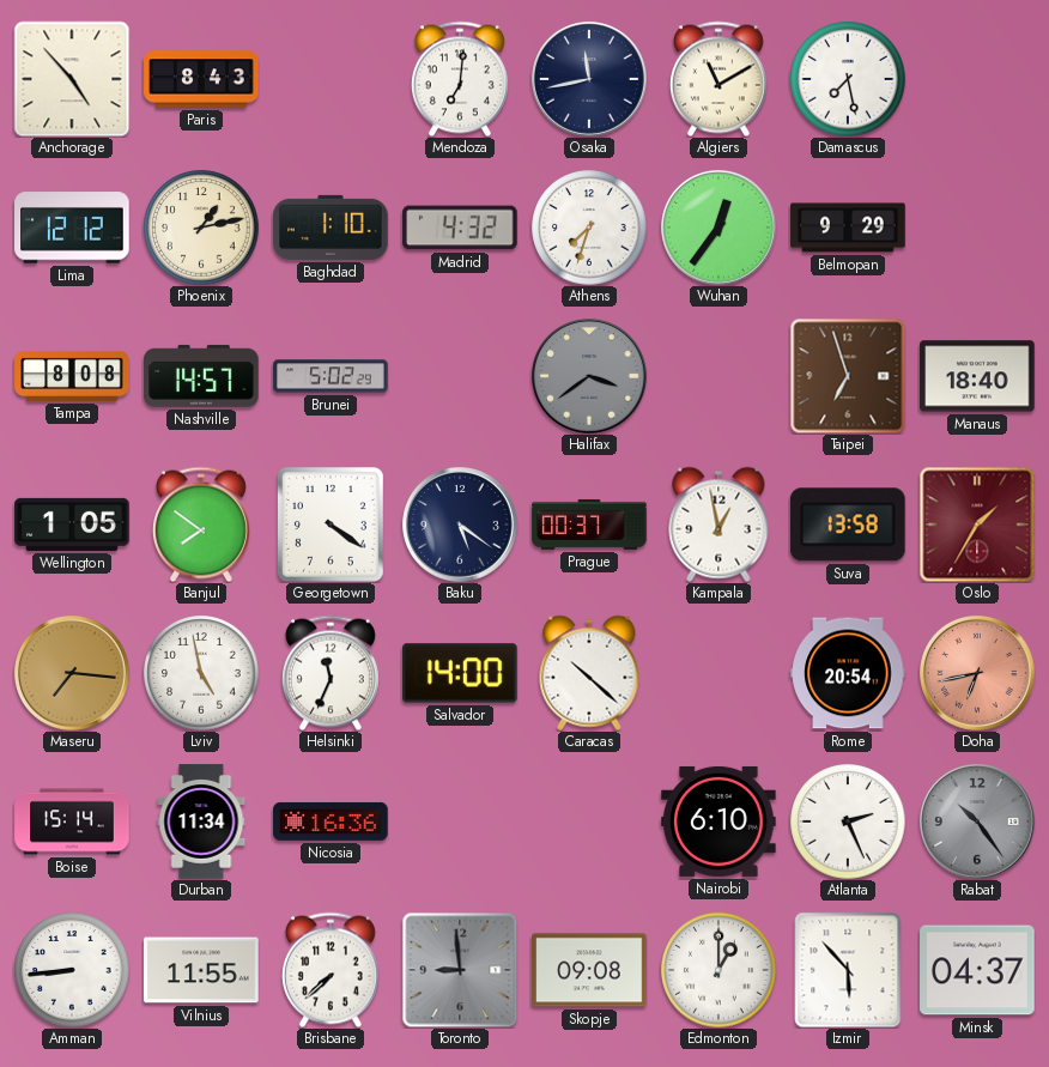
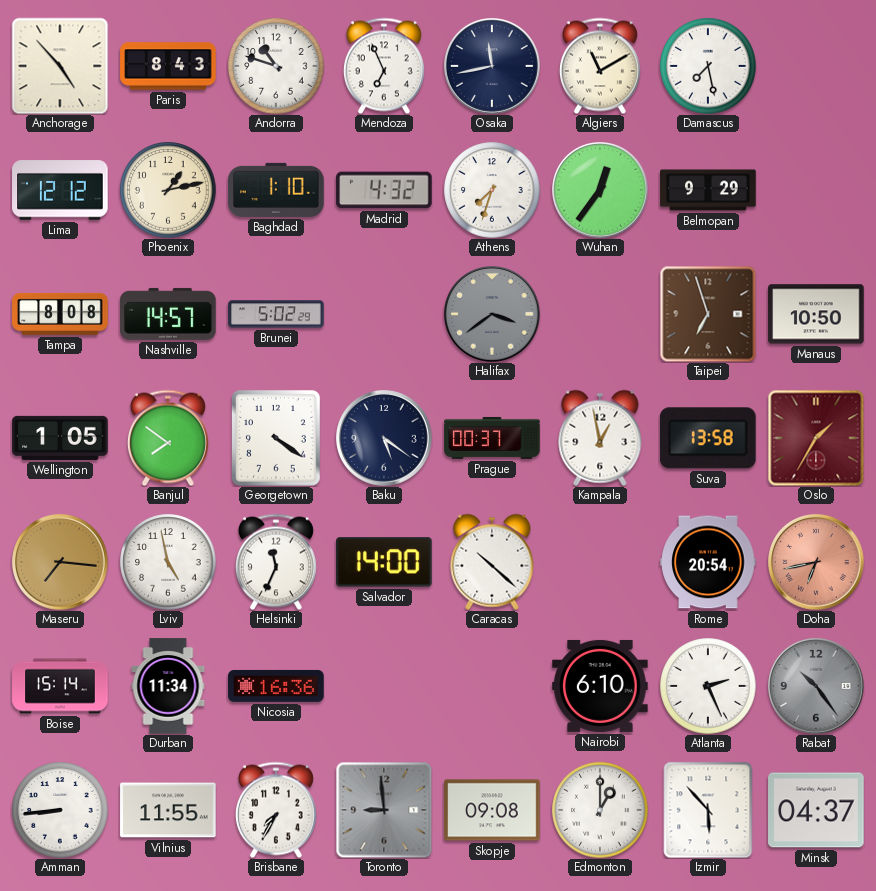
Andorra: none -> 10:48 (276, 66)
Mendoza: 7:01 -> 6:56 (384, 66)
Manaus: 18:40 -> 10:50 (816, 314)
Brisbane: 7:38 -> 7:35 (276, 810)
